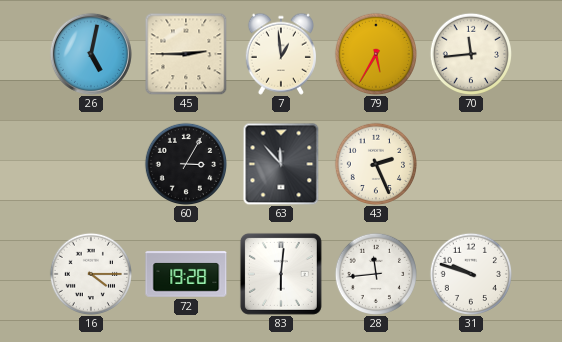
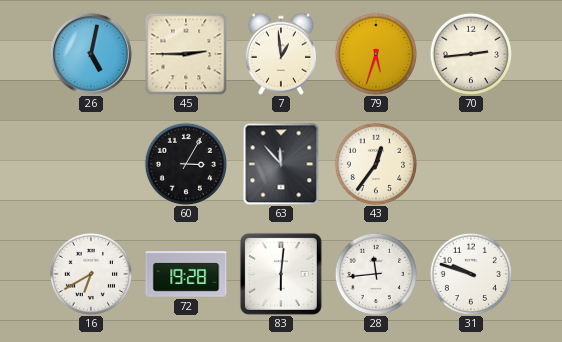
79: 5:35 -> 5:33 (375, 53)
70: 11:44 -> 2:44 (470, 53)
43: 2:26 -> 12:36 (375, 163)
16: 4:15 -> 6:40 (90, 273)
